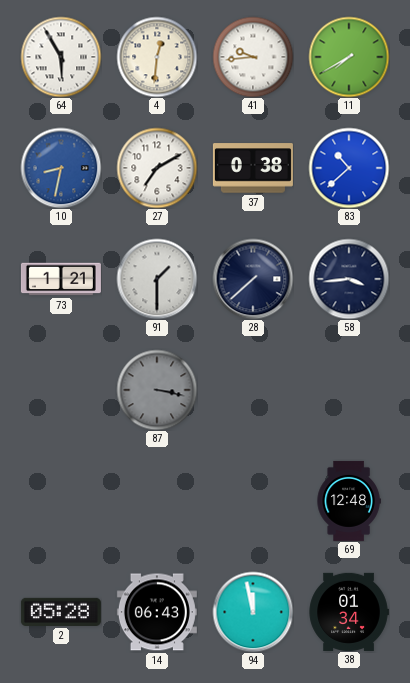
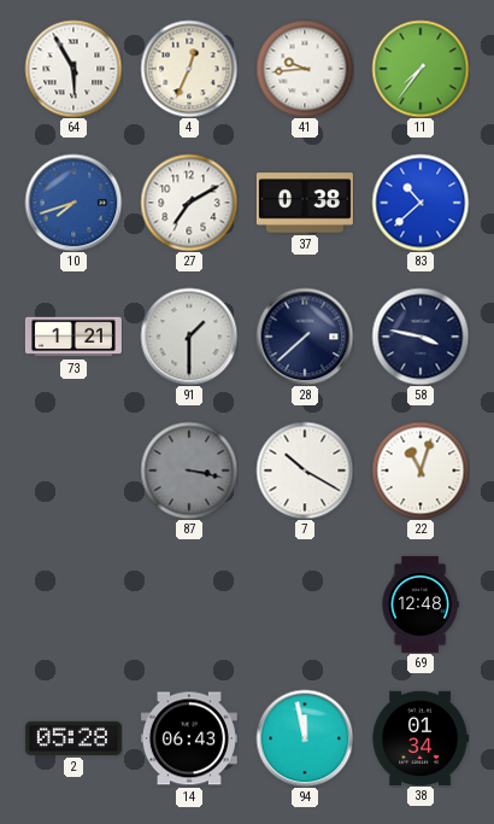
4: 12:31 -> 12:34 (189, 69)
11: 7:40 -> 7:36 (421, 69)
10: 8:32 -> 7:42 (73, 203)
58: 3:44 -> 3:47 (421, 337)
7: none -> 10:20 (305, 471)
22: none -> 11:03 (421, 471)
